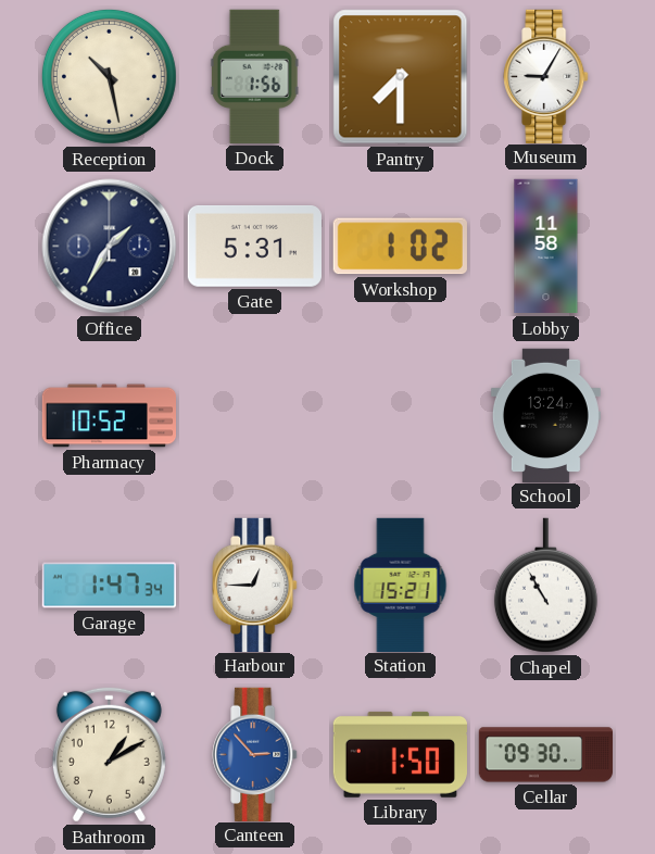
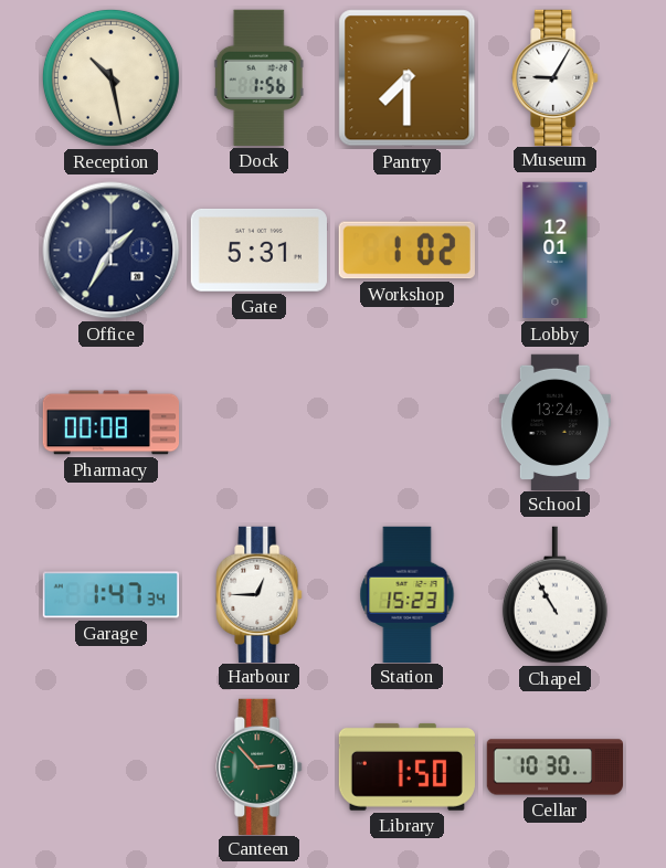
Lobby: 11:58 -> 12:01 (556, 251)
Pharmacy: 10:52 -> 00:08 (110, 423)
Station: 15:21 -> 15:23 (408, 594)
Bathroom: 1:10 -> none (109, 754)
Canteen dial: blue -> green (260, 766)
Cellar: 09:30 -> 10:30 (554, 768)
